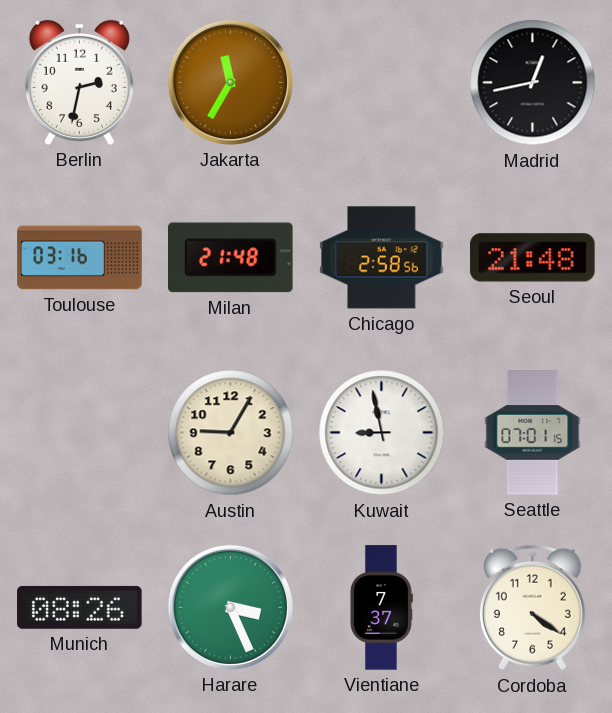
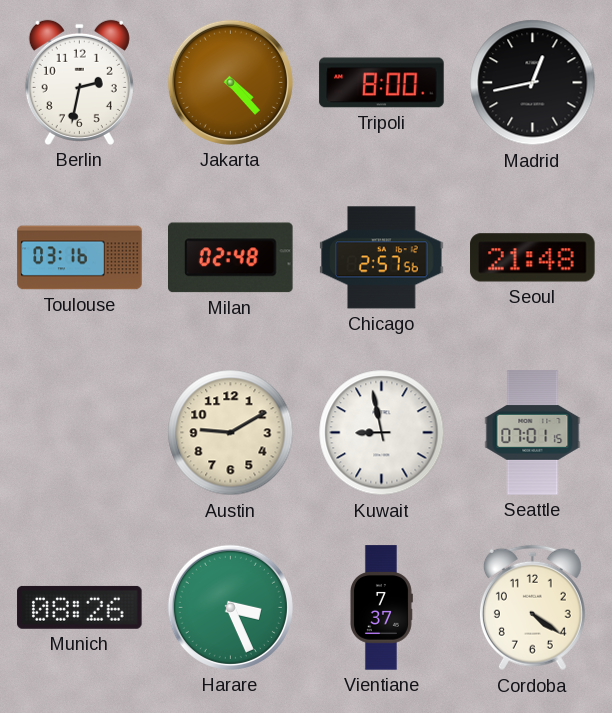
Jakarta: 11:35 -> 4:23 (230, 82)
Tripoli: none -> 8:00 (382, 83)
Milan: 21:48 -> 02:48 (231, 258)
Chicago: 2:58 -> 2:57 (382, 258)
Austin: 9:05 -> 9:10 (231, 433)
